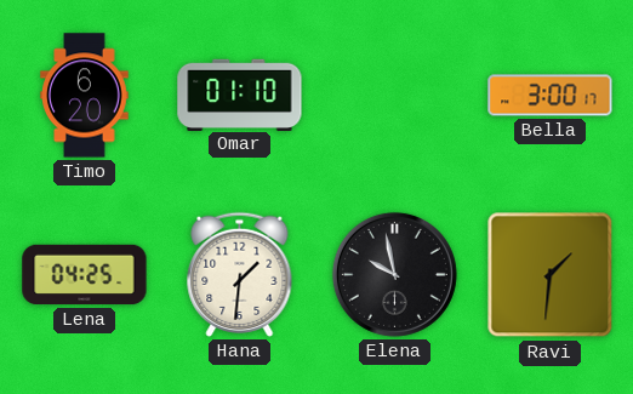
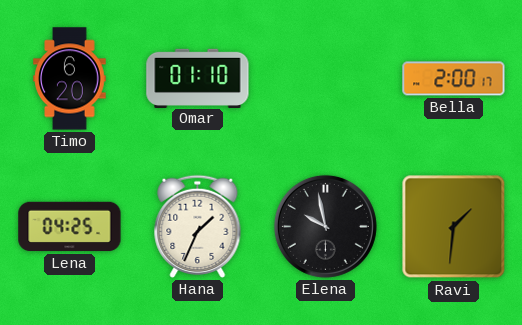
Bella: 3:00 -> 2:00 (454, 79)
Hana: 1:31 -> 1:34 (198, 226)
